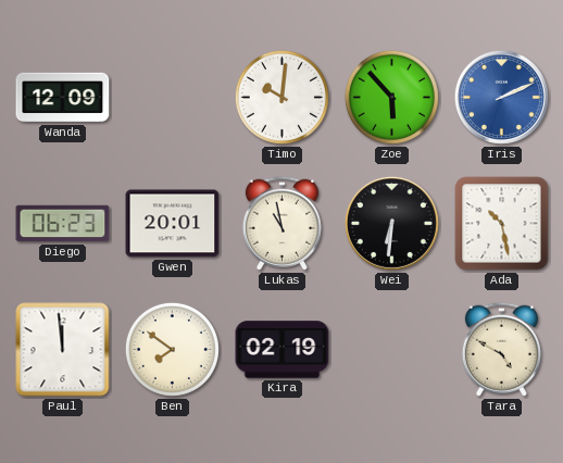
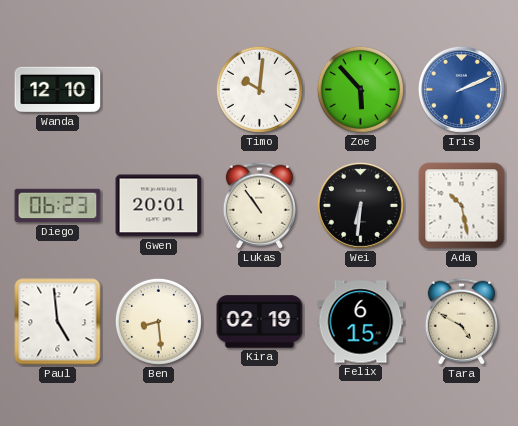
Wanda: 12:09 -> 12:10 (58, 90)
Lukas: 10:58 -> 10:54 (259, 205)
Paul: 11:59 -> 4:59 (58, 322)
Ben: 7:51 -> 8:29 (158, 321)
Felix: none -> 6:15 (361, 322)
